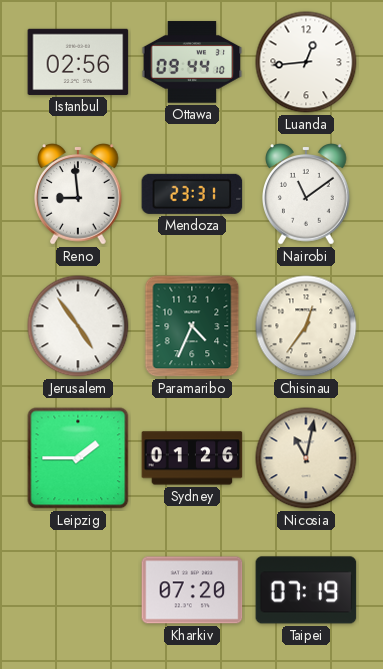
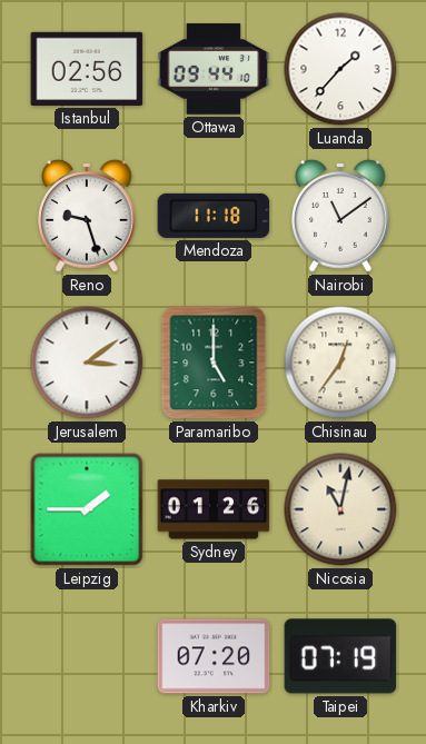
Luanda: 12:44 -> 1:37 (340, 69)
Reno: 8:59 -> 9:27 (88, 216)
Mendoza: 23:31 -> 11:18 (214, 216)
Jerusalem: 4:54 -> 3:09 (87, 363)
Paramaribo: 4:34 -> 5:00 (214, 363)
